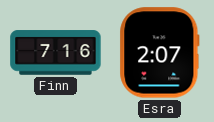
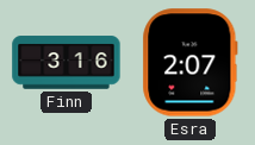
Finn: 7:16 -> 3:16 (67, 63)
